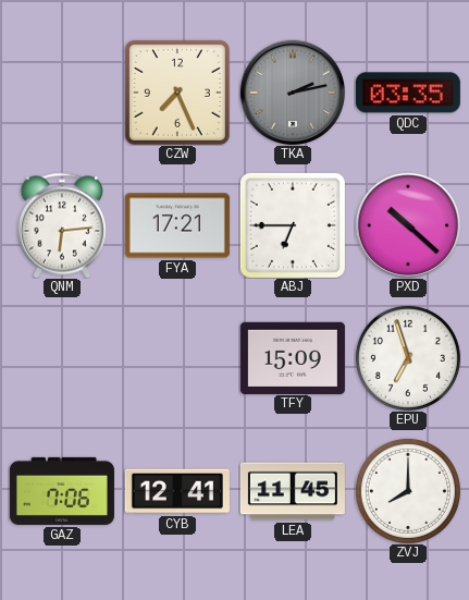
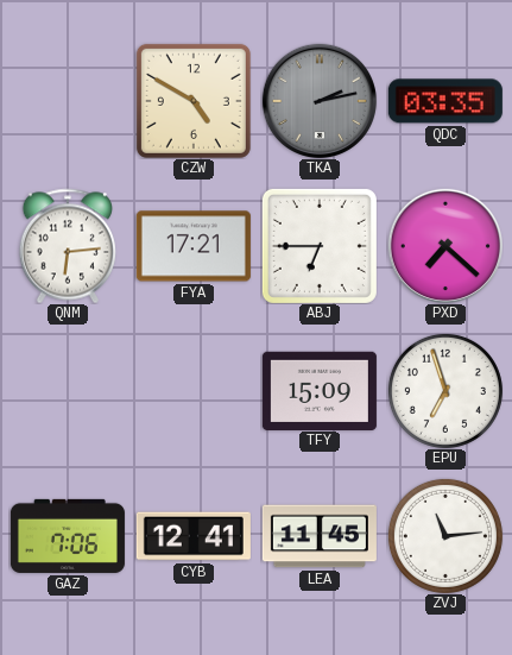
CZW: 7:26 -> 4:50 (194, 101)
PXD: 10:22 -> 7:22 (445, 246)
ZVJ: 8:00 -> 11:14 (445, 536)
